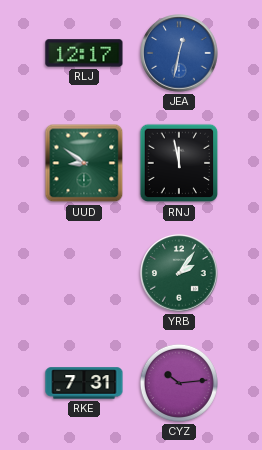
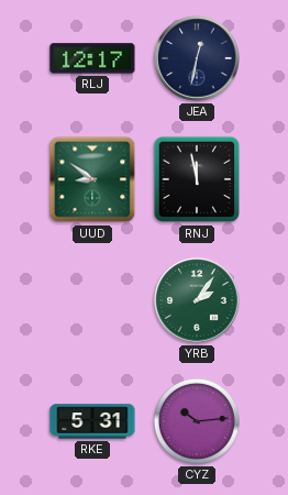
JEA dial: blue -> navy (197, 58)
RKE: 7:31 -> 5:31 (92, 421)
